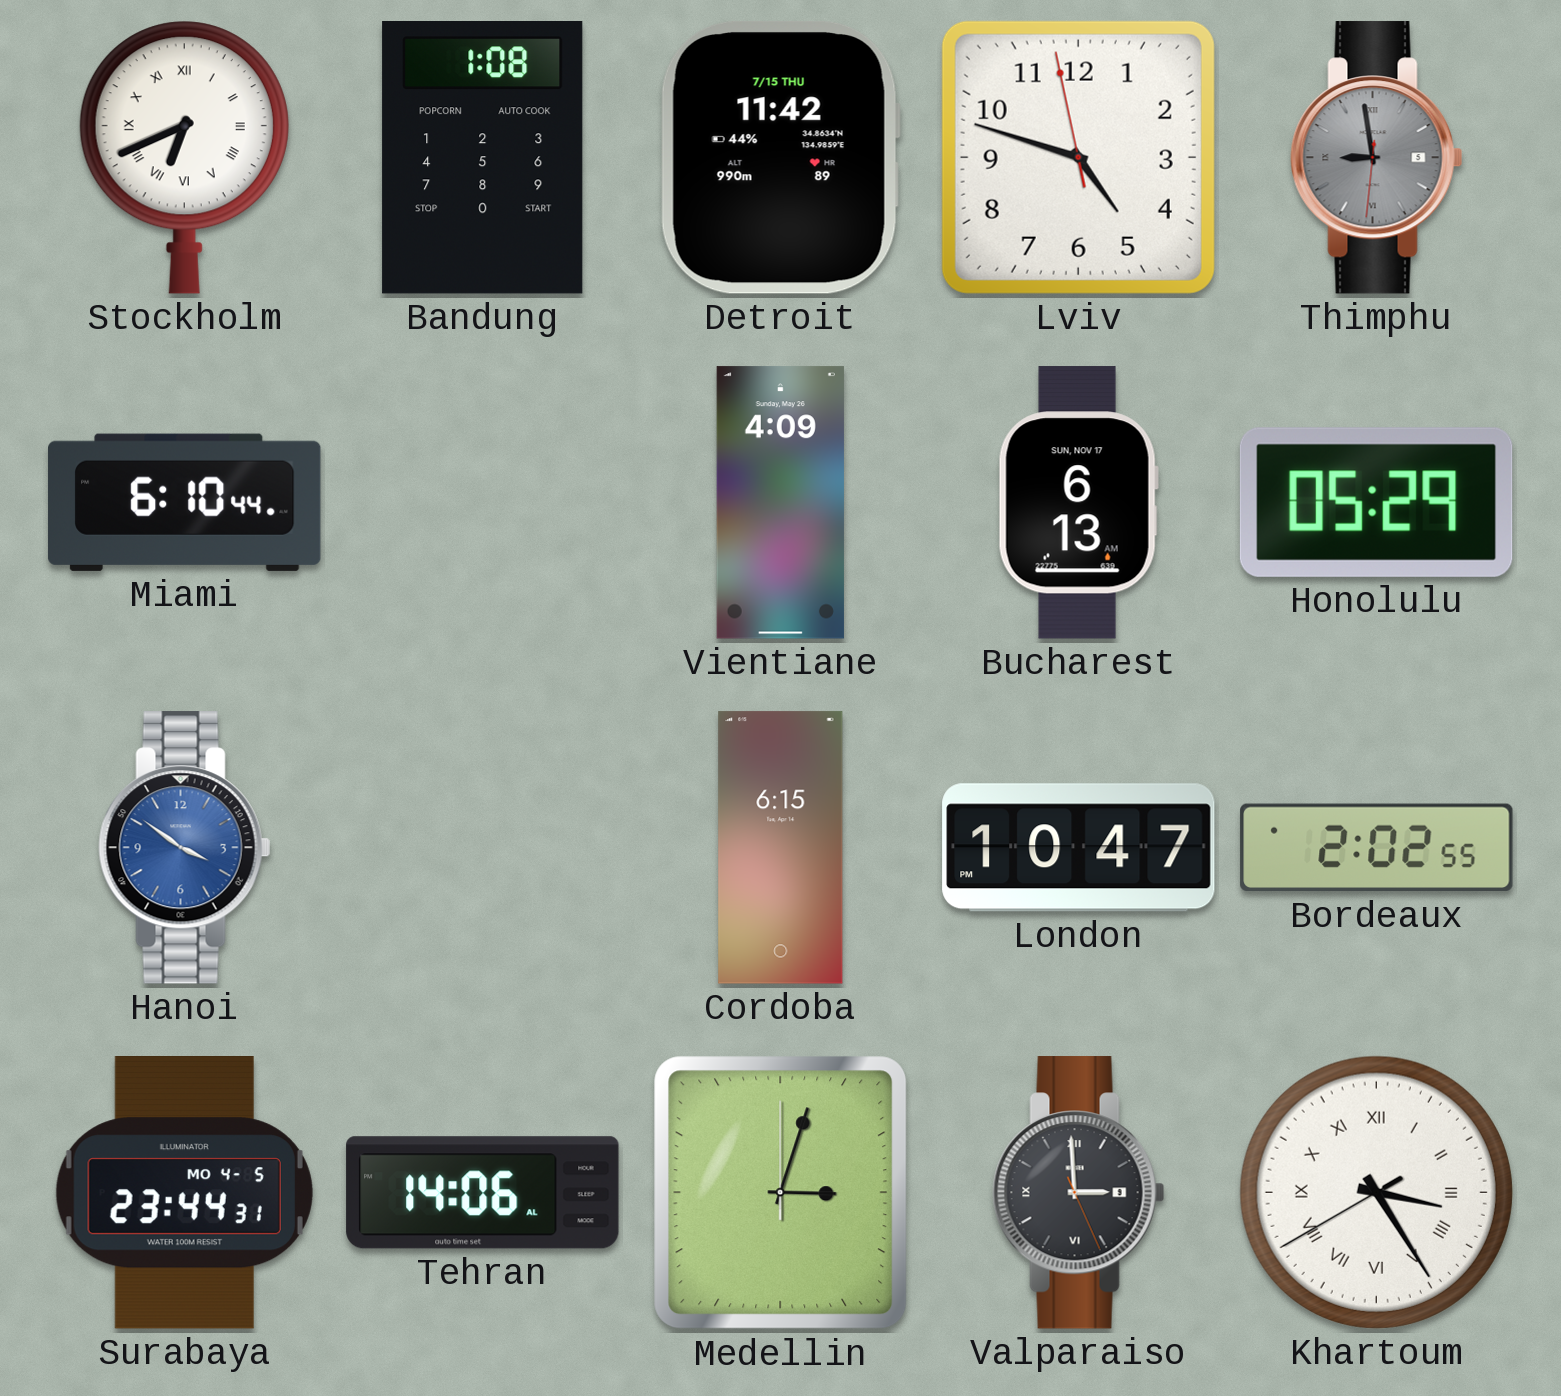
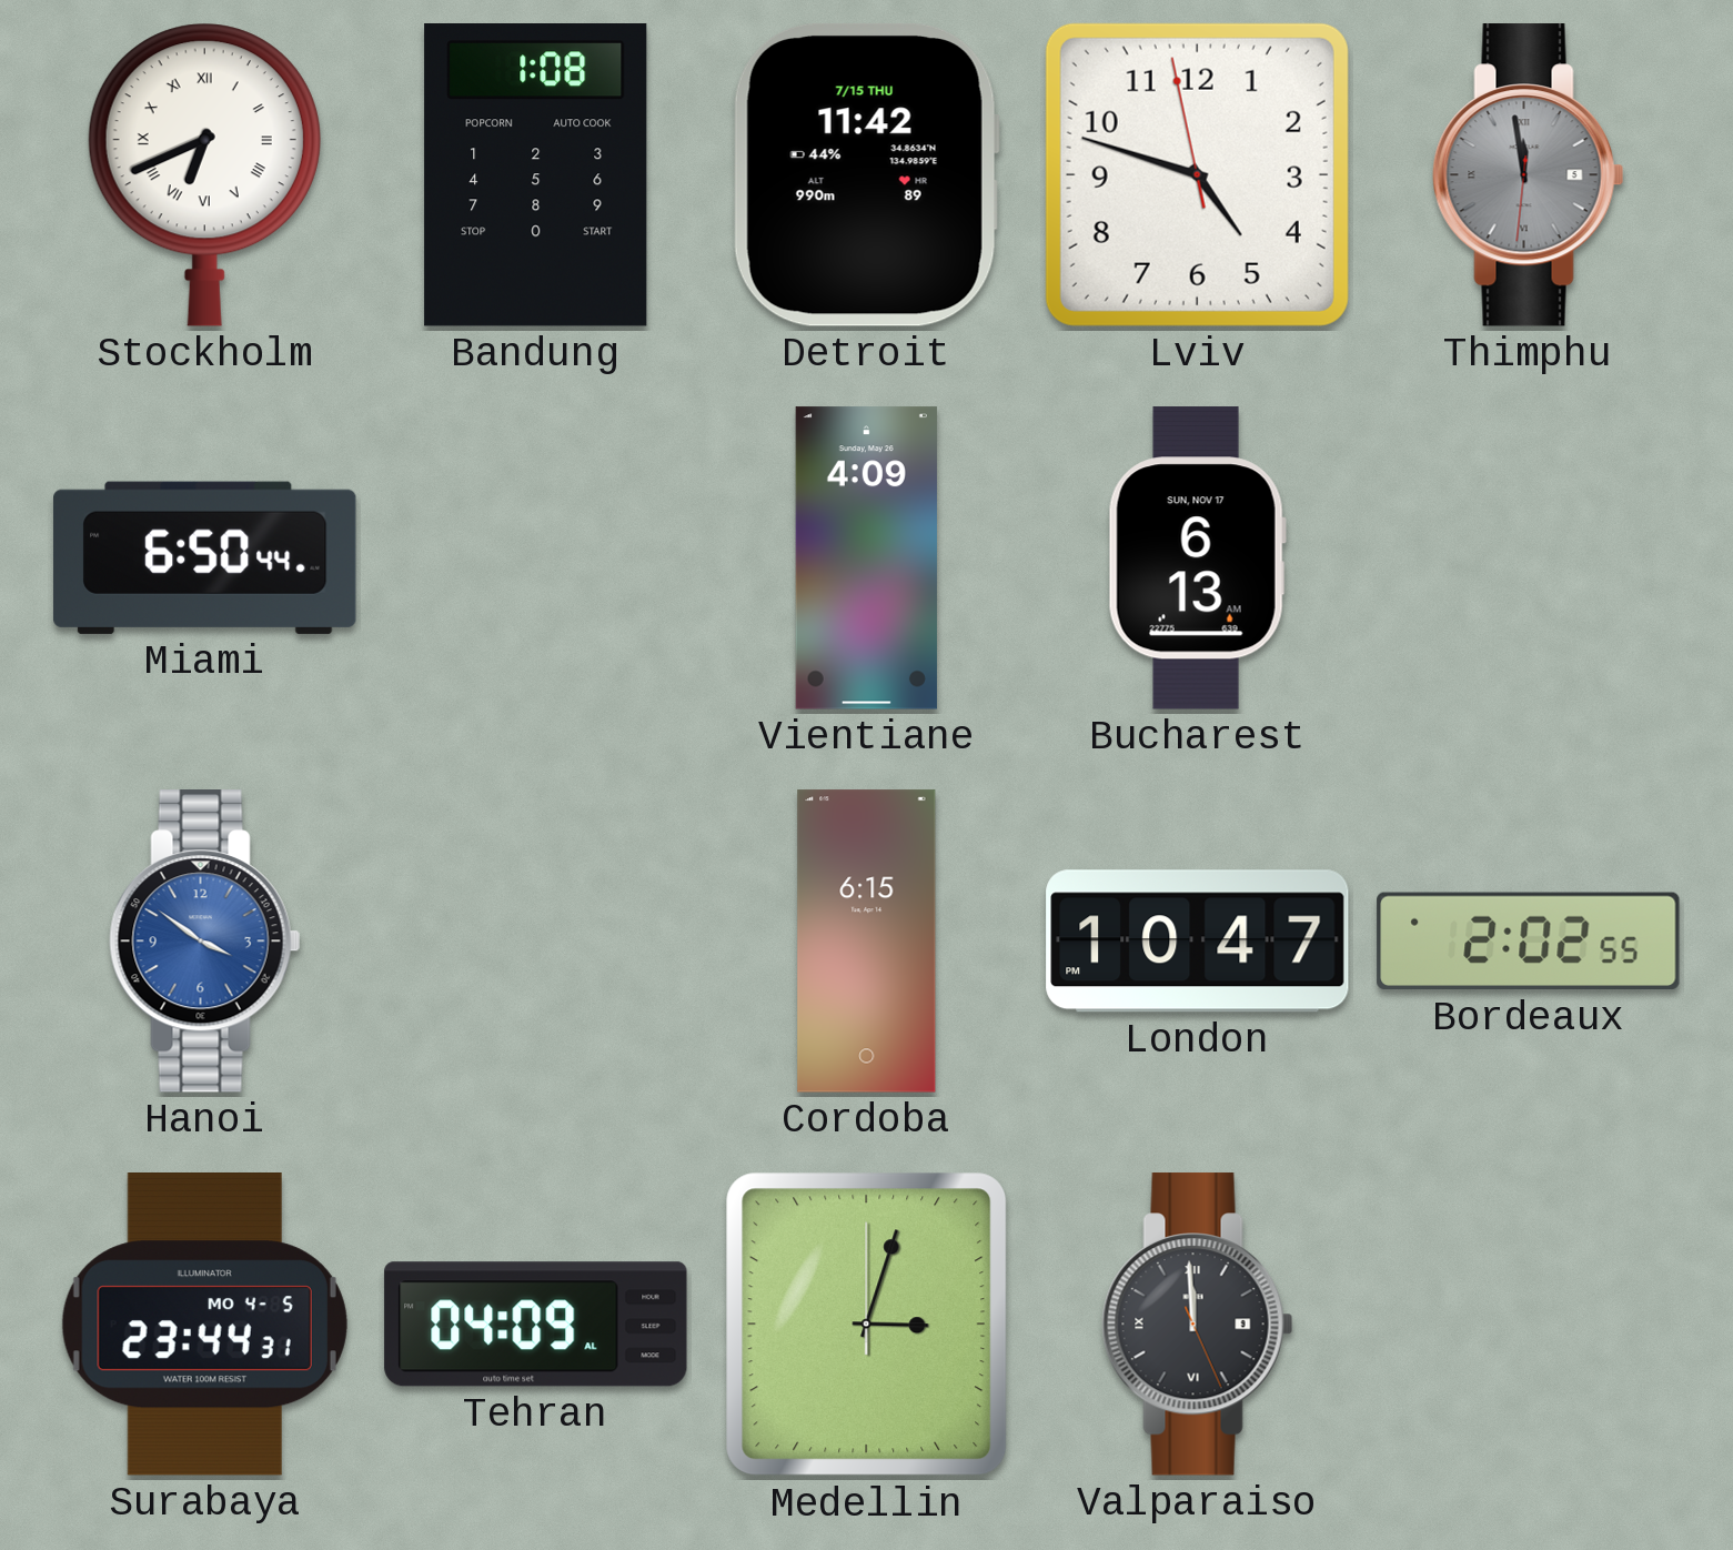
Thimphu: 8:58 -> 11:58 (1529, 175)
Miami: 6:10 -> 6:50 (205, 557)
Honolulu: 05:29 -> none (1376, 502)
Tehran: 14:06 -> 04:09 (536, 1325)
Valparaiso: 2:59 -> 11:59 (1198, 1325)
Khartoum: 3:24 -> none (1376, 1192)
